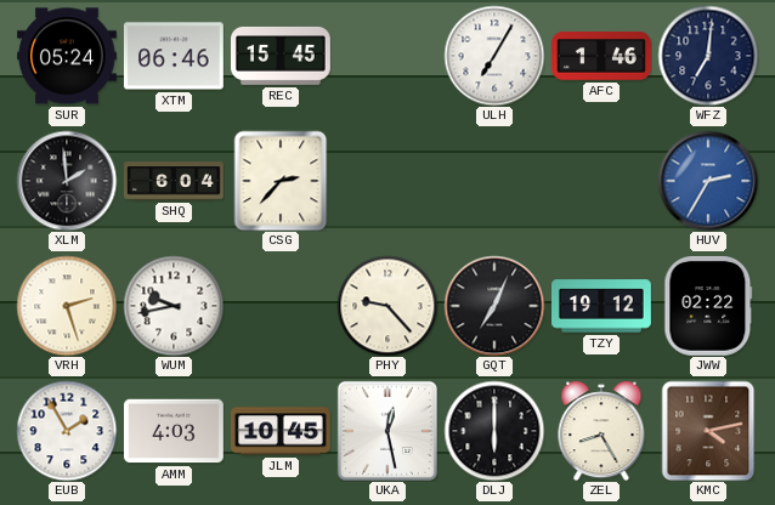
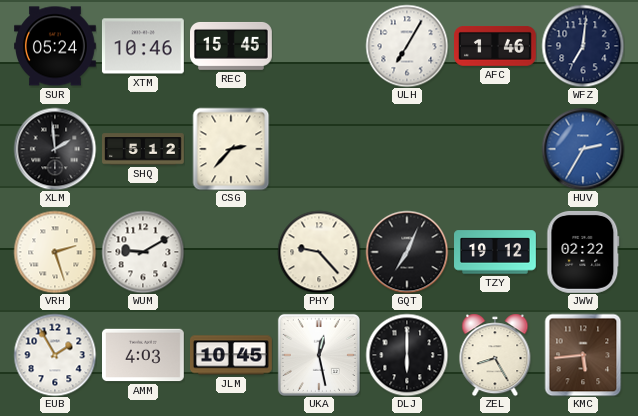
XTM: 06:46 -> 10:46 (143, 46)
SHQ: 6:04 -> 5:12 (144, 149)
WUM: 9:43 -> 9:10 (143, 252)
KMC: 4:13 -> 5:44 (583, 355)
